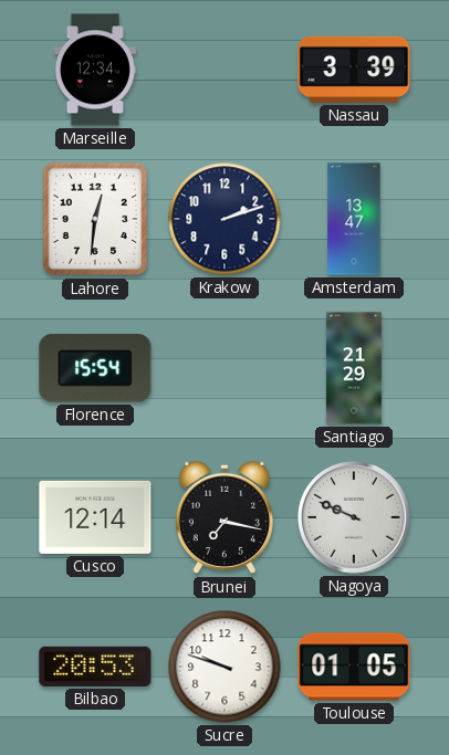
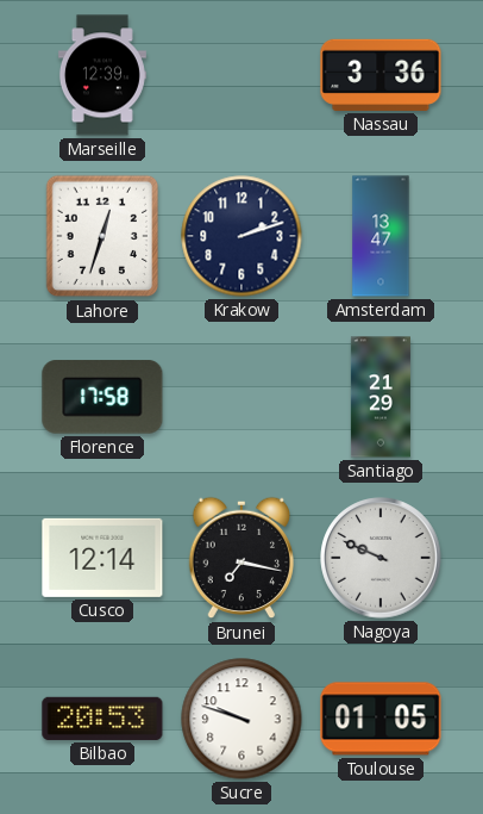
Marseille: 12:34 -> 12:39 (102, 75)
Nassau: 3:39 -> 3:36 (381, 75)
Lahore: 12:31 -> 12:33 (102, 236)
Florence: 15:54 -> 17:58 (102, 397)
